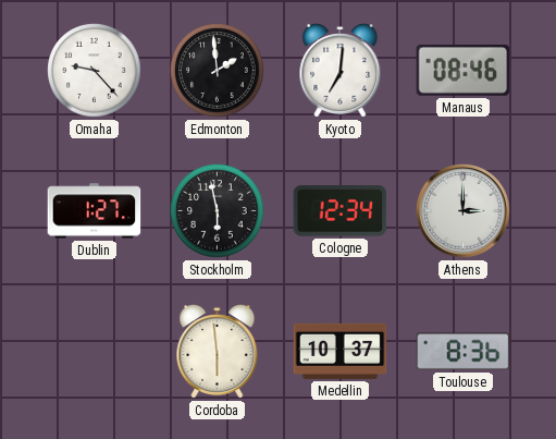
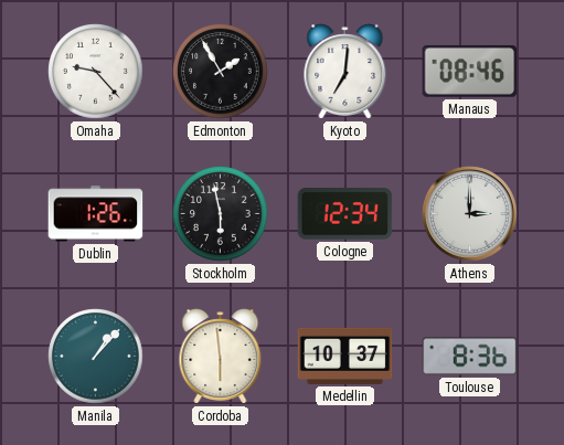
Edmonton: 1:59 -> 1:55 (221, 72)
Dublin: 1:27 -> 1:26 (96, 214)
Manila: none -> 1:07 (96, 357)
